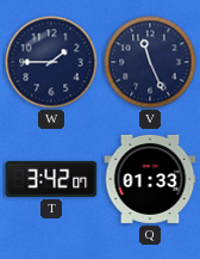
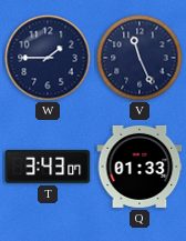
T: 3:42 -> 3:43 (48, 167)
